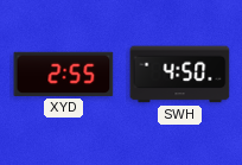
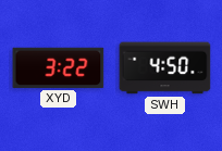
XYD: 2:55 -> 3:22 (59, 67)
